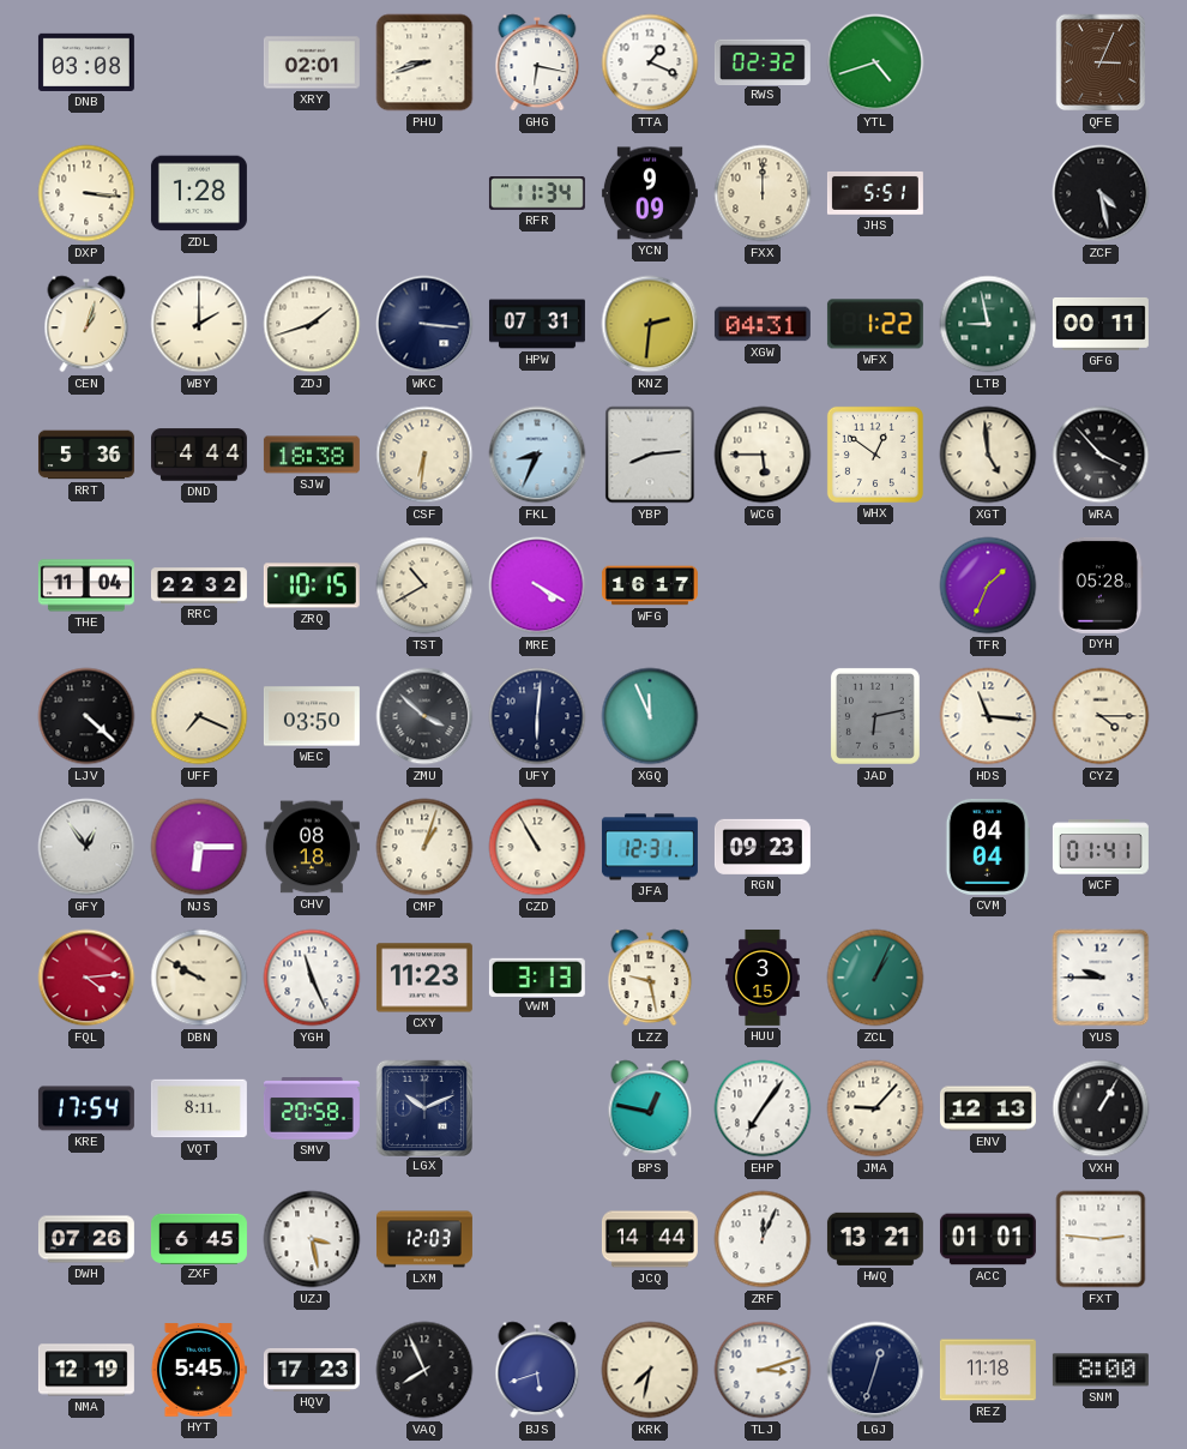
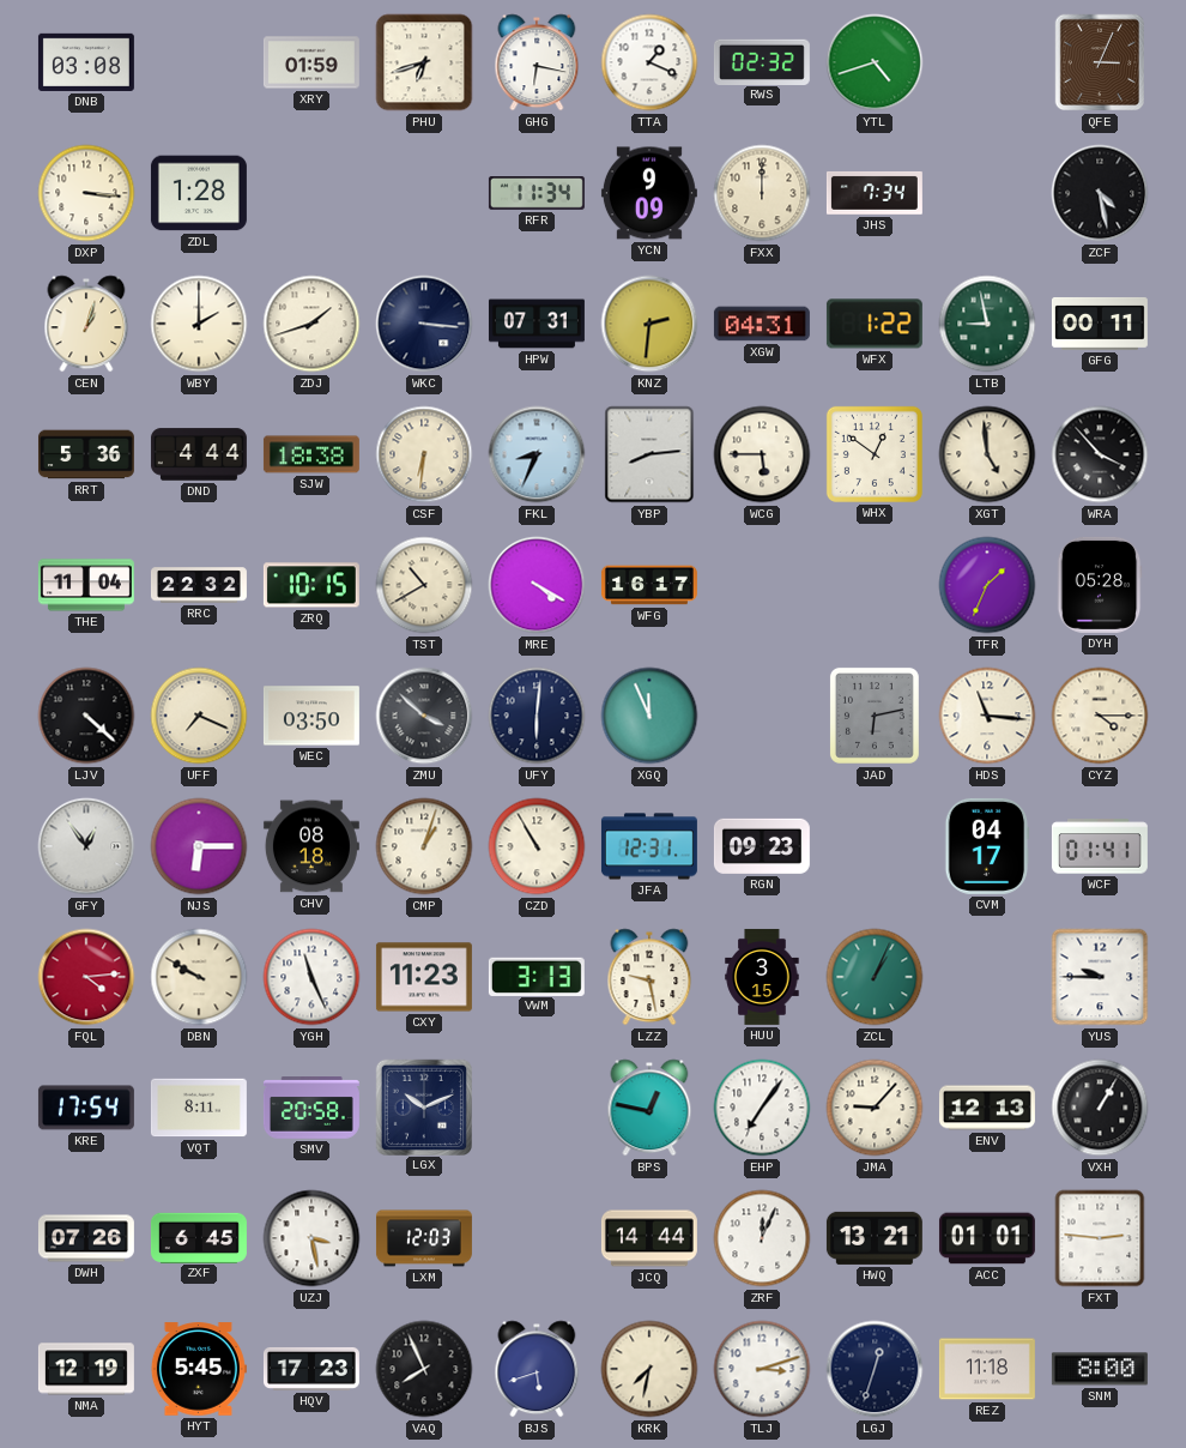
XRY: 02:01 -> 01:59 (311, 62)
PHU: 8:42 -> 6:42 (424, 62)
JHS: 5:51 -> 7:34 (875, 193)
CVM: 04:04 -> 04:17 (987, 846)
